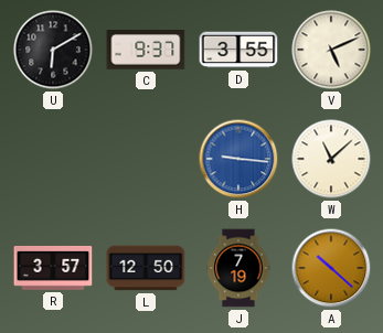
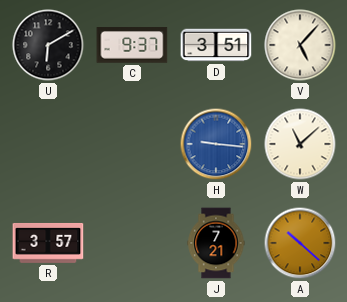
D: 3:55 -> 3:51 (216, 45)
V: 5:11 -> 5:07 (300, 45)
L: 12:50 -> none (146, 268)
J: 7:19 -> 7:21 (216, 243)
